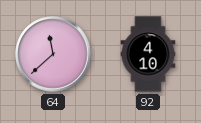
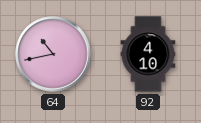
64: 11:38 -> 10:43 (53, 54)
